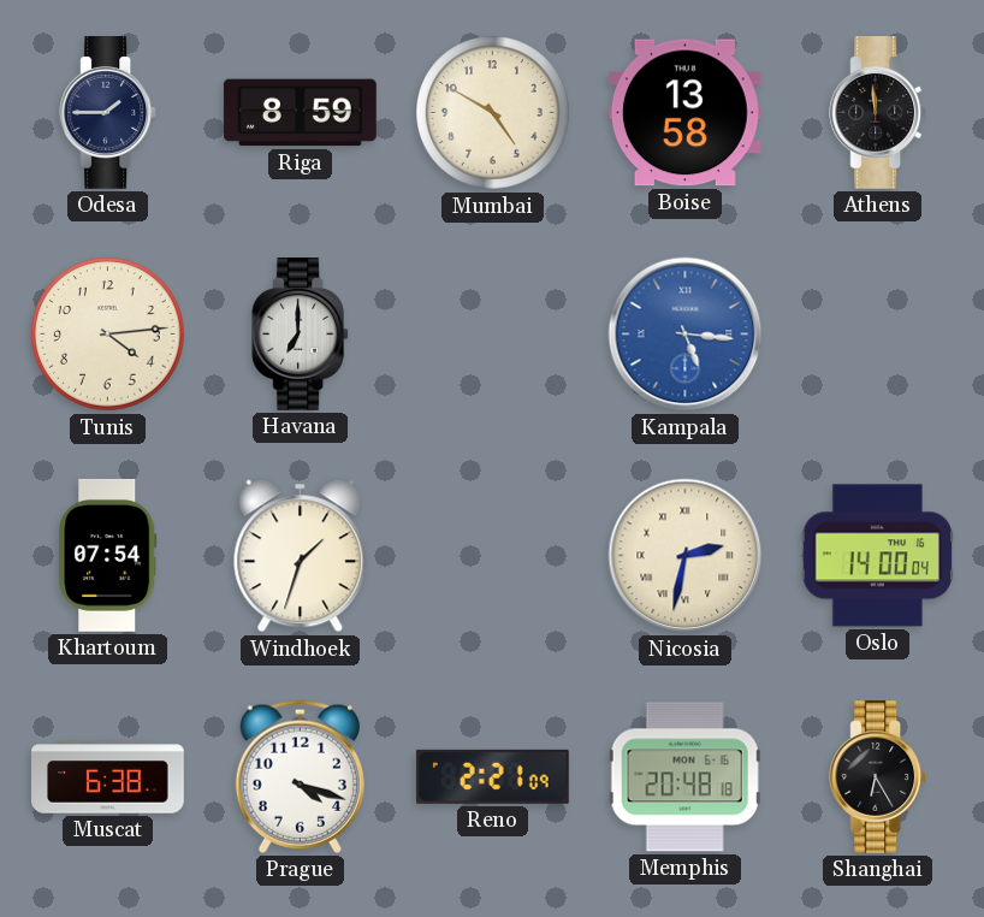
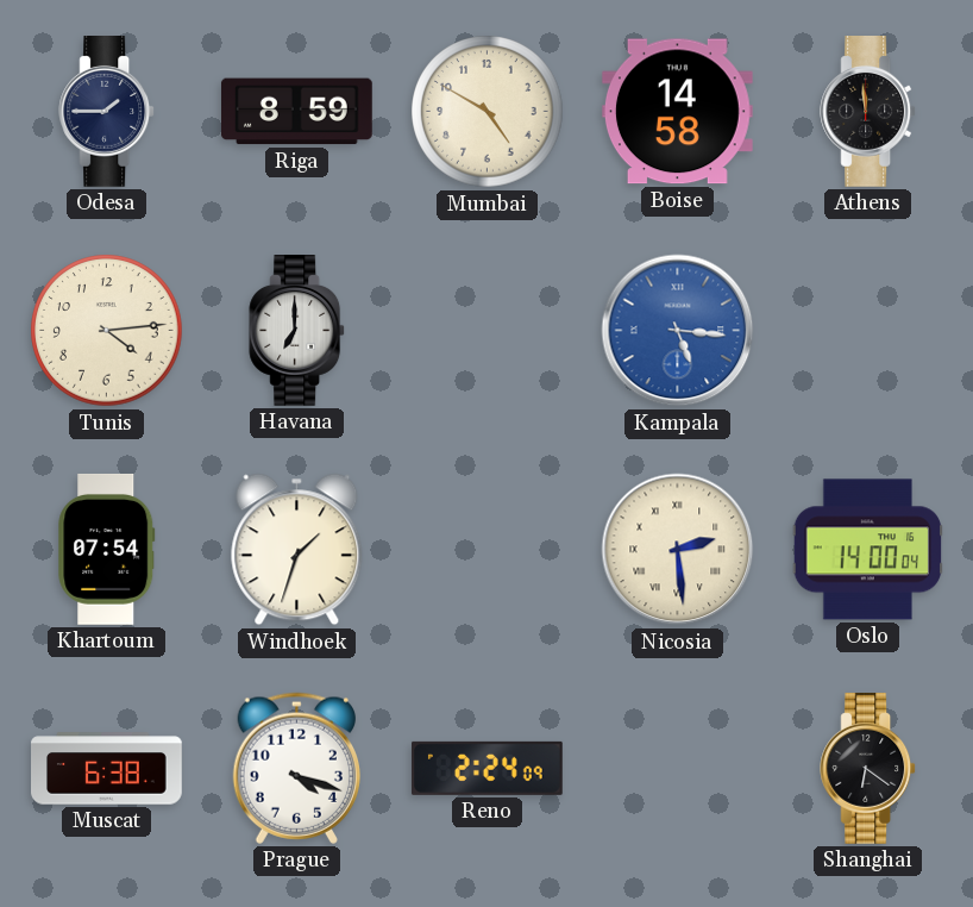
Boise: 13:58 -> 14:58 (677, 112)
Nicosia: 2:32 -> 2:29 (678, 550)
Reno: 2:21 -> 2:24 (486, 768)
Memphis: 20:48 -> none (684, 777)
Shanghai: 6:25 -> 6:21 (868, 769)
